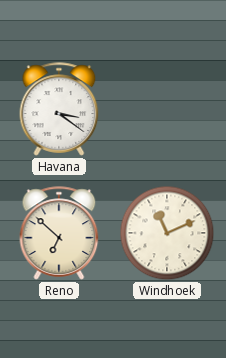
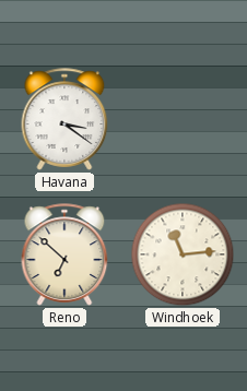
Windhoek: 11:11 -> 11:14 (183, 254)
